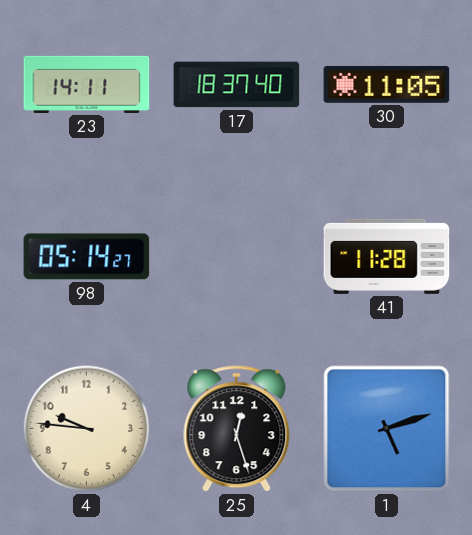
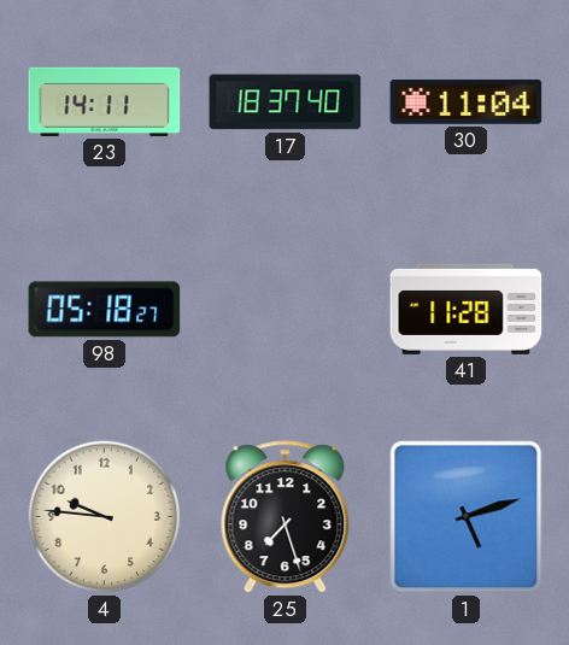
30: 11:05 -> 11:04 (467, 101)
98: 05:14 -> 05:18 (105, 310)
25: 12:27 -> 7:27 (286, 517)
